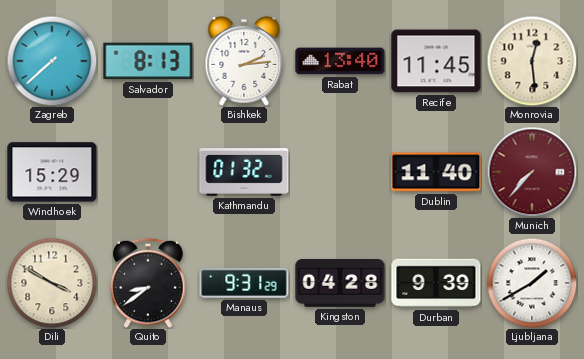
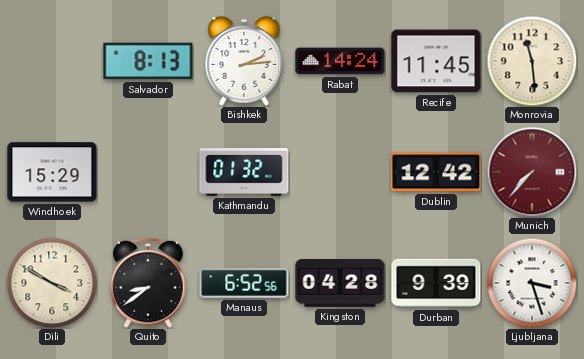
Zagreb: 7:38 -> none (52, 61)
Rabat: 13:40 -> 14:24 (340, 61)
Monrovia: 12:29 -> 11:29 (532, 61)
Dublin: 11:40 -> 12:42 (436, 172)
Manaus: 9:31 -> 6:52 (244, 283)
Ljubljana: 1:40 -> 3:27 (532, 283)
